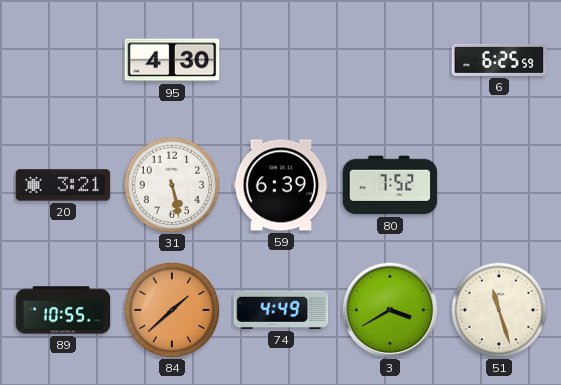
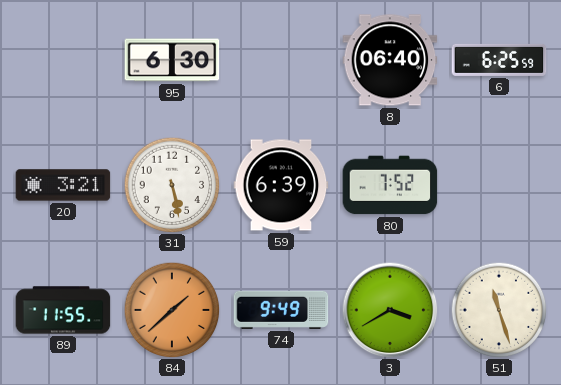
95: 4:30 -> 6:30 (172, 60)
8: none -> 06:40 (390, 60)
89: 10:55 -> 11:55 (63, 310)
74: 4:49 -> 9:49 (281, 310)
